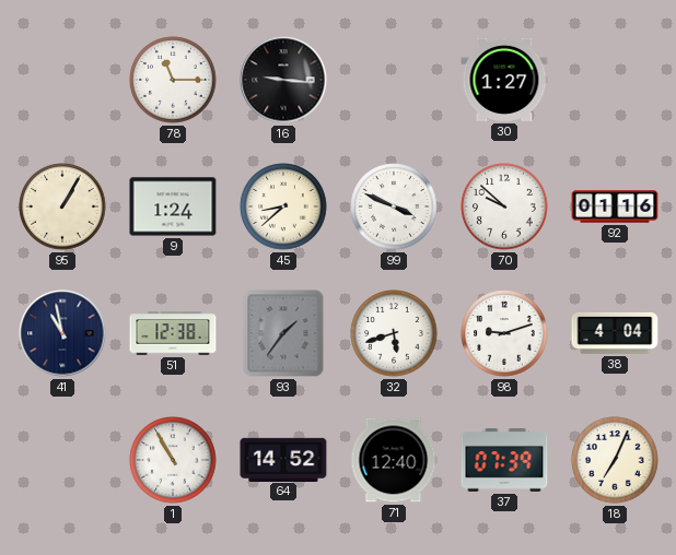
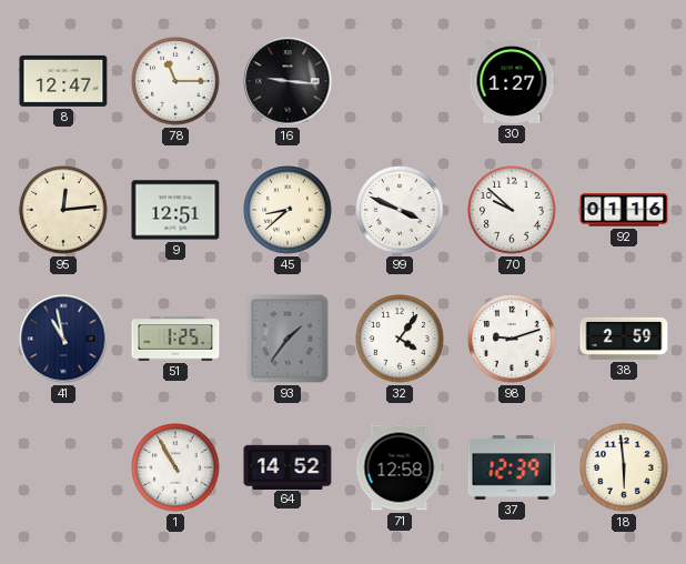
8: none -> 12:47 (63, 81)
95: 1:05 -> 12:14 (63, 210)
9: 1:24 -> 12:51 (175, 210)
51: 12:38 -> 1:25 (175, 339)
32: 5:42 -> 4:06 (400, 339)
38: 4:04 -> 2:59 (624, 339)
71: 12:40 -> 12:58 (400, 467)
37: 07:39 -> 12:39 (512, 467)
18: 7:04 -> 5:59 (624, 467)
